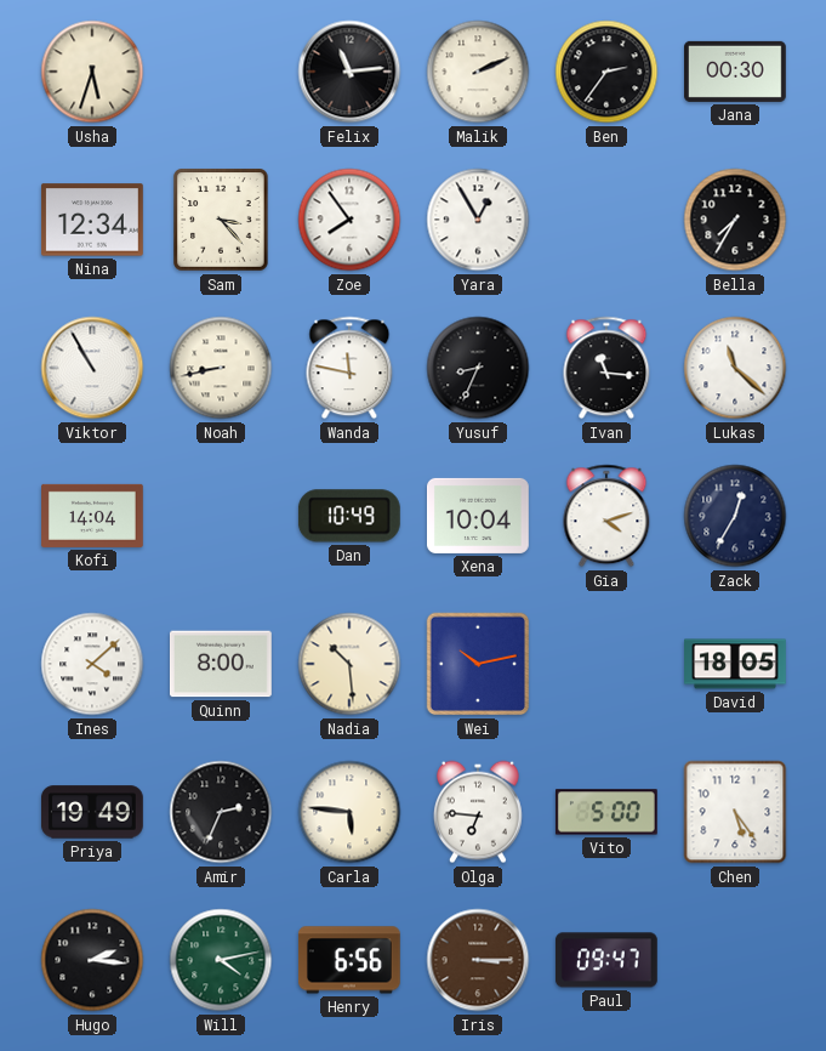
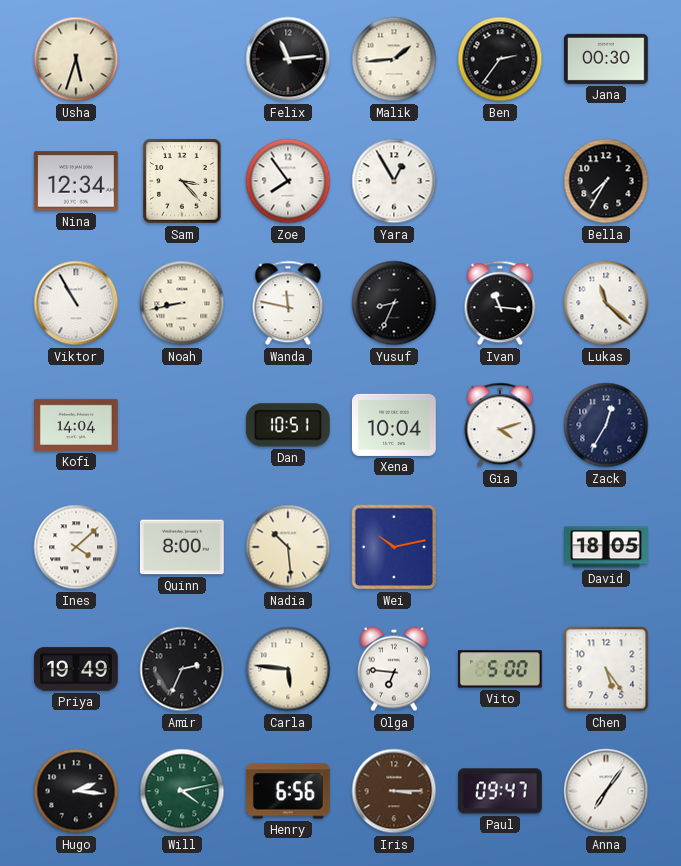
Malik: 2:11 -> 1:44 (394, 59)
Dan: 10:49 -> 10:51 (288, 425)
Anna: none -> 7:06 (606, 791)
